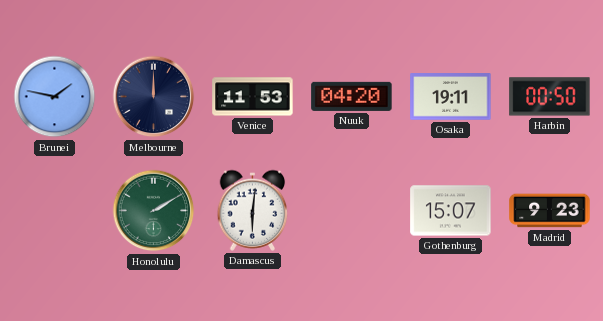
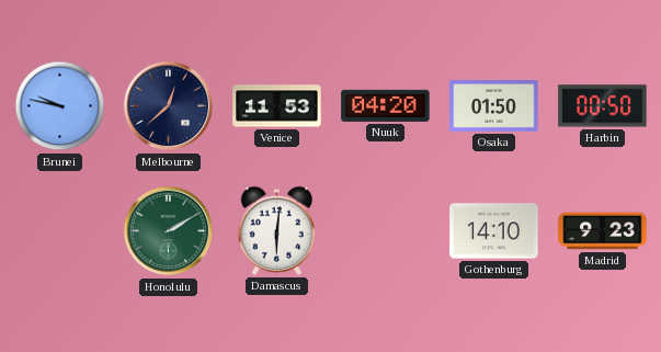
Brunei: 1:47 -> 9:47 (60, 106)
Melbourne: 12:00 -> 12:38 (169, 106)
Osaka: 19:11 -> 01:50 (494, 106)
Gothenburg: 15:07 -> 14:10 (494, 231)
